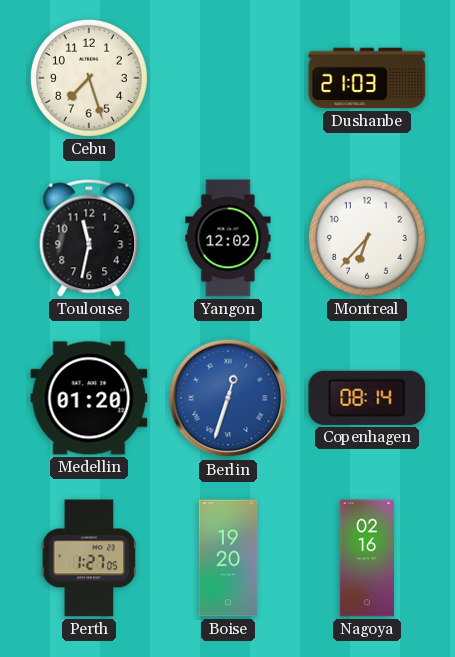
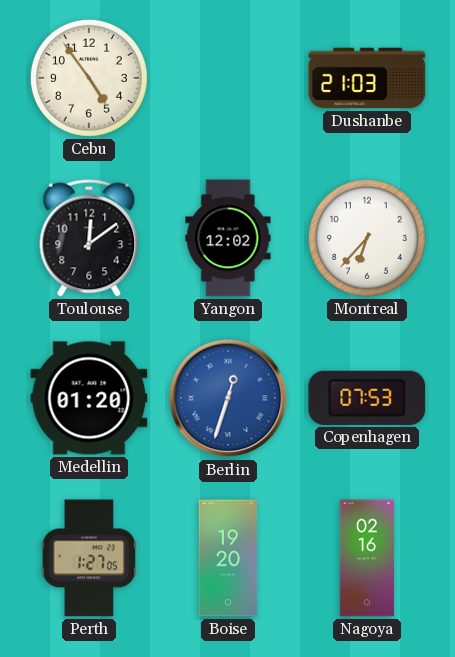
Cebu: 7:27 -> 4:54 (89, 78)
Toulouse: 11:32 -> 12:09 (89, 238)
Copenhagen: 08:14 -> 07:53 (367, 398)
